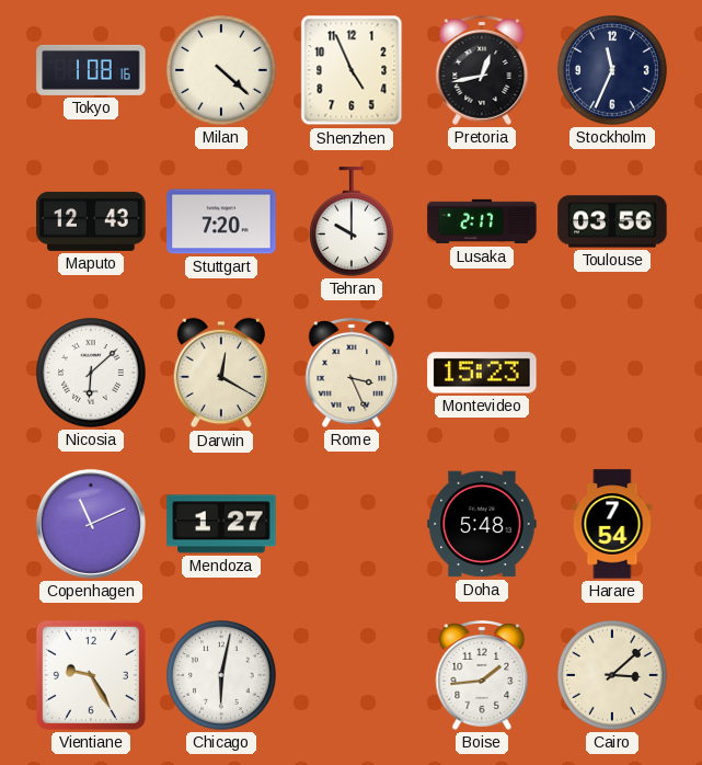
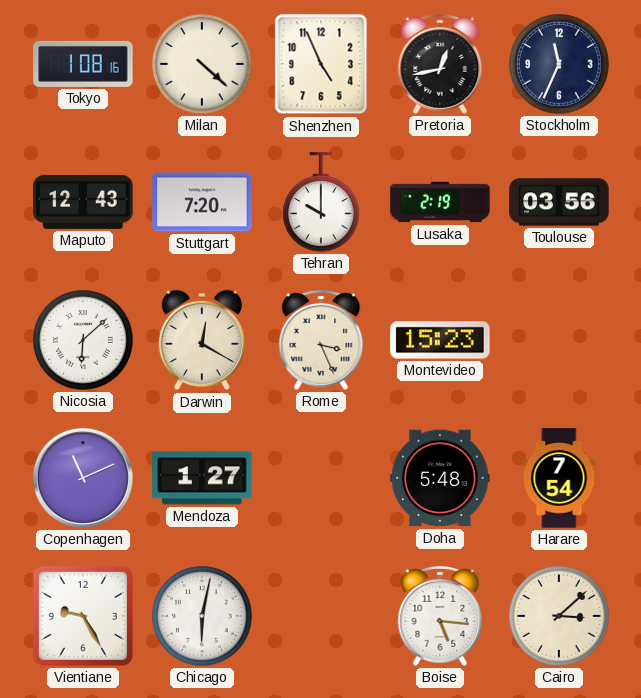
Lusaka: 2:17 -> 2:19 (440, 202)
Boise: 1:44 -> 5:16 (440, 617)
